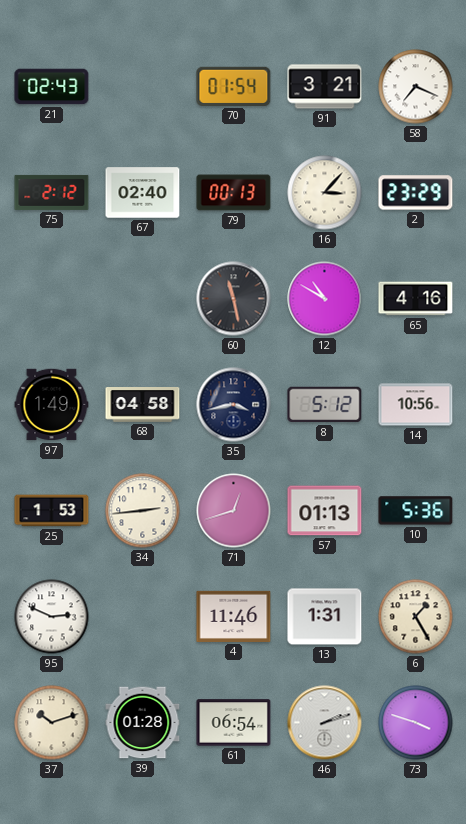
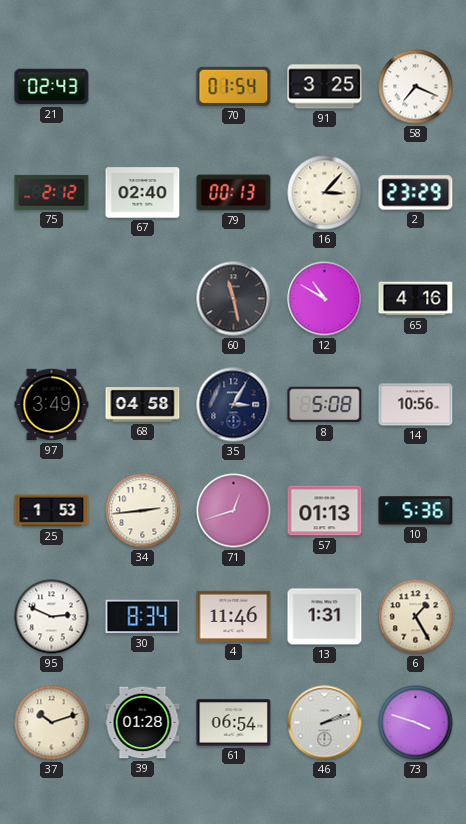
91: 3:21 -> 3:25 (325, 87)
97: 1:49 -> 3:49 (52, 405)
35: 3:43 -> 3:05 (234, 405)
8: 5:12 -> 5:08 (325, 405)
30: none -> 8:34 (143, 617)
